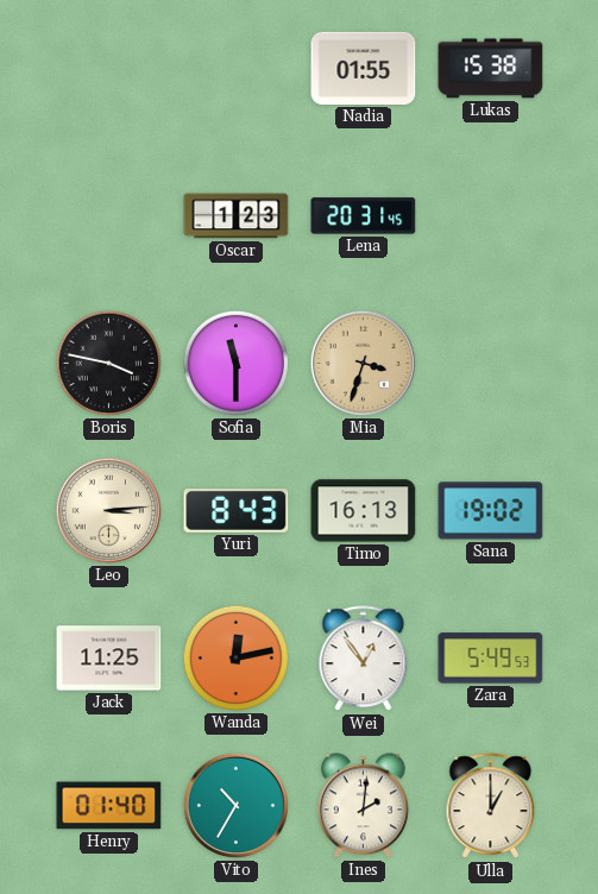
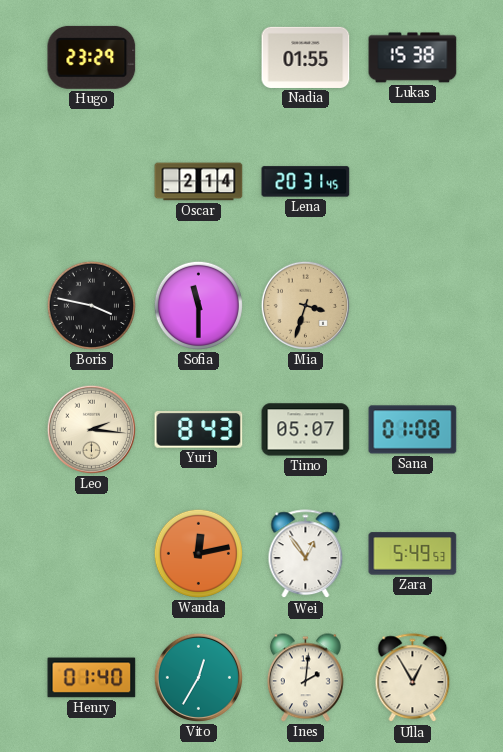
Hugo: none -> 23:29 (92, 57)
Oscar: 1:23 -> 2:14 (199, 182)
Leo: 3:14 -> 2:16 (91, 429)
Timo: 16:13 -> 05:07 (306, 430)
Sana: 19:02 -> 01:08 (413, 430)
Jack: 11:25 -> none (109, 659)
Vito: 10:35 -> 12:35 (198, 677)
Ulla: 1:00 -> 12:55 (413, 678)
